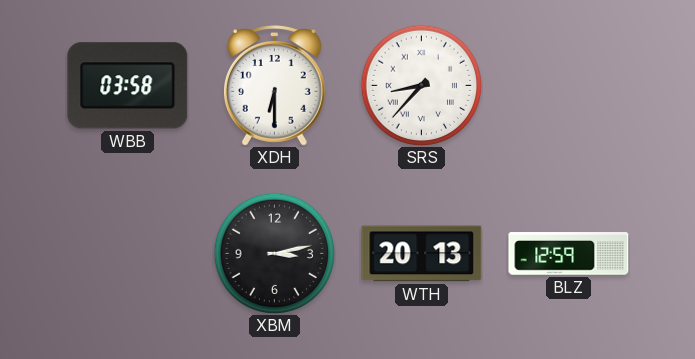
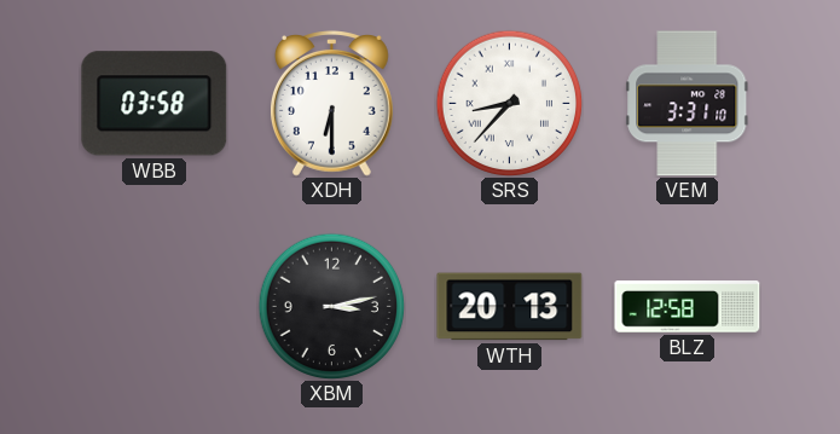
VEM: none -> 3:31 (688, 104)
BLZ: 12:59 -> 12:58 (688, 307)
